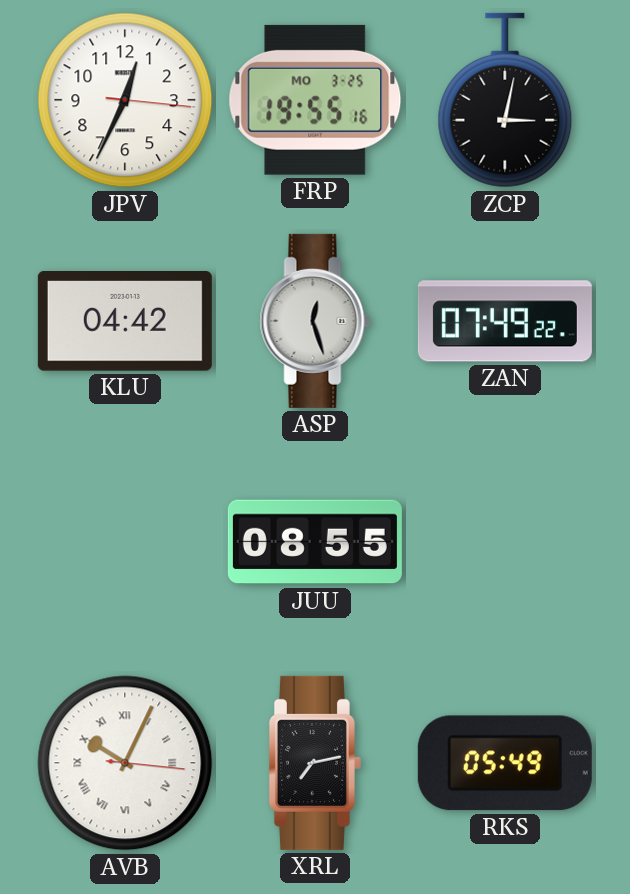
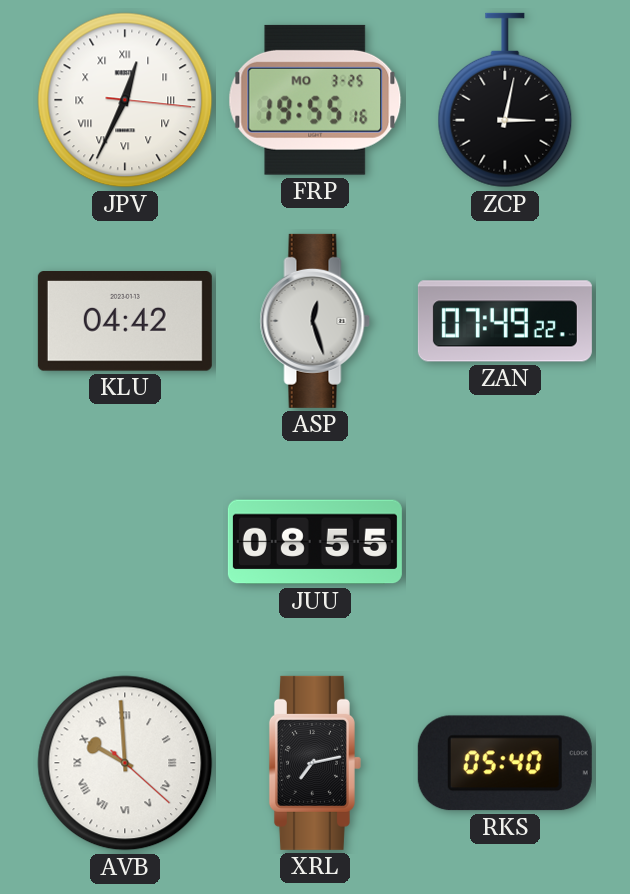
JPV numerals: Arabic -> Roman (125, 100)
AVB: 10:04 -> 9:59 (125, 763)
RKS: 05:49 -> 05:40 (505, 763)
